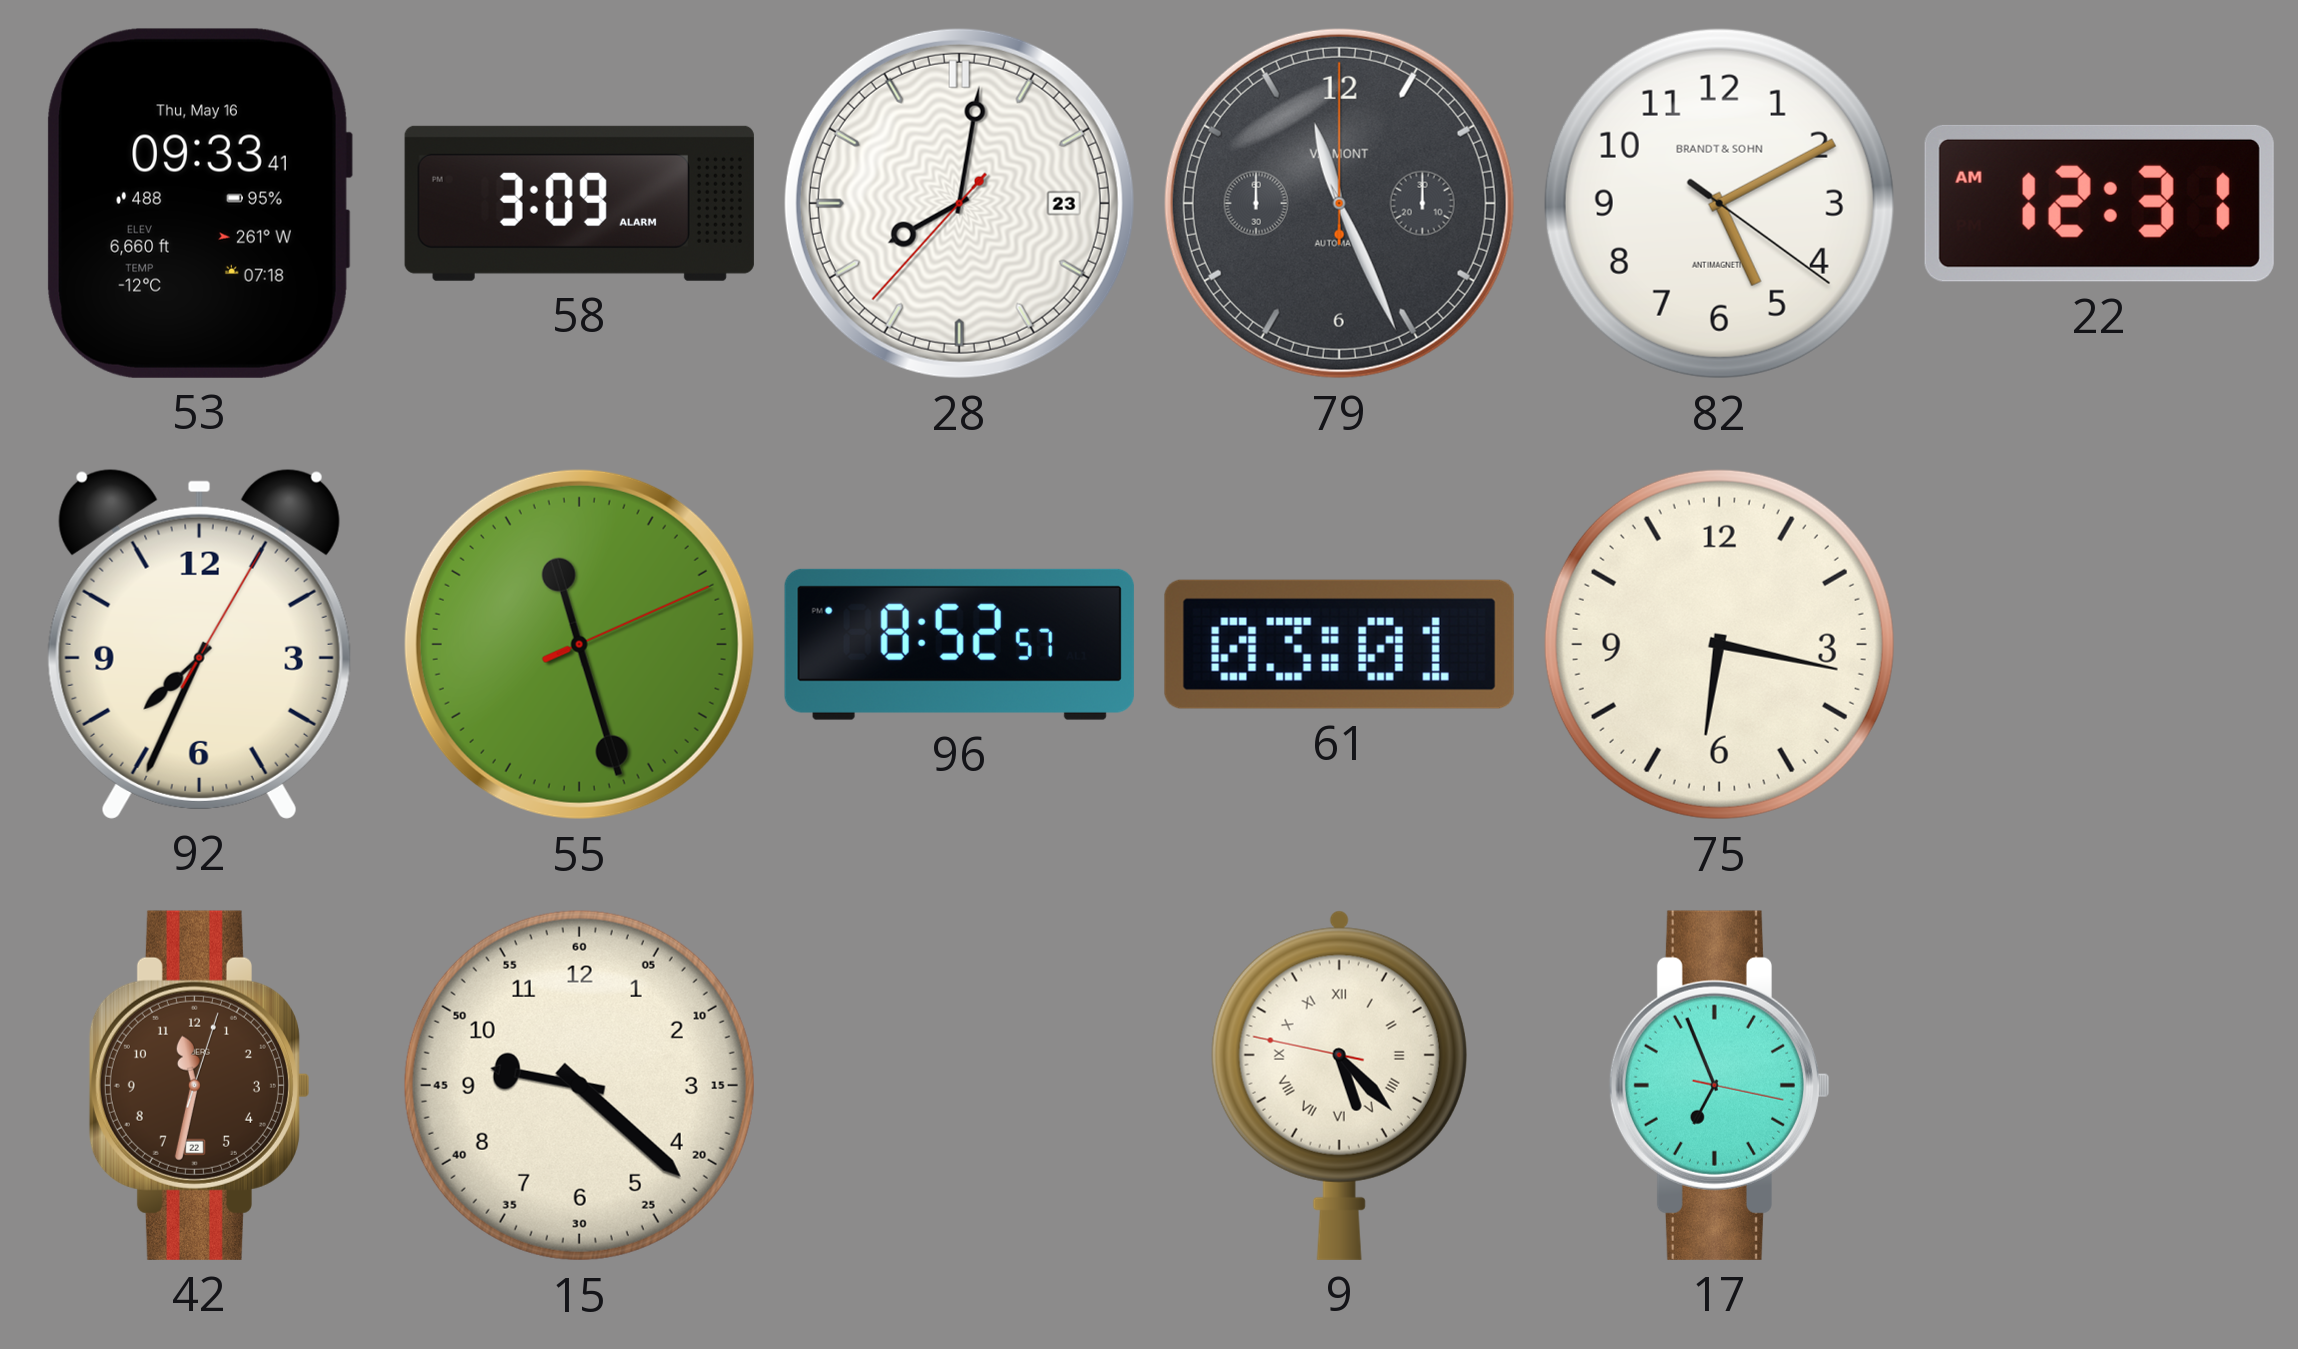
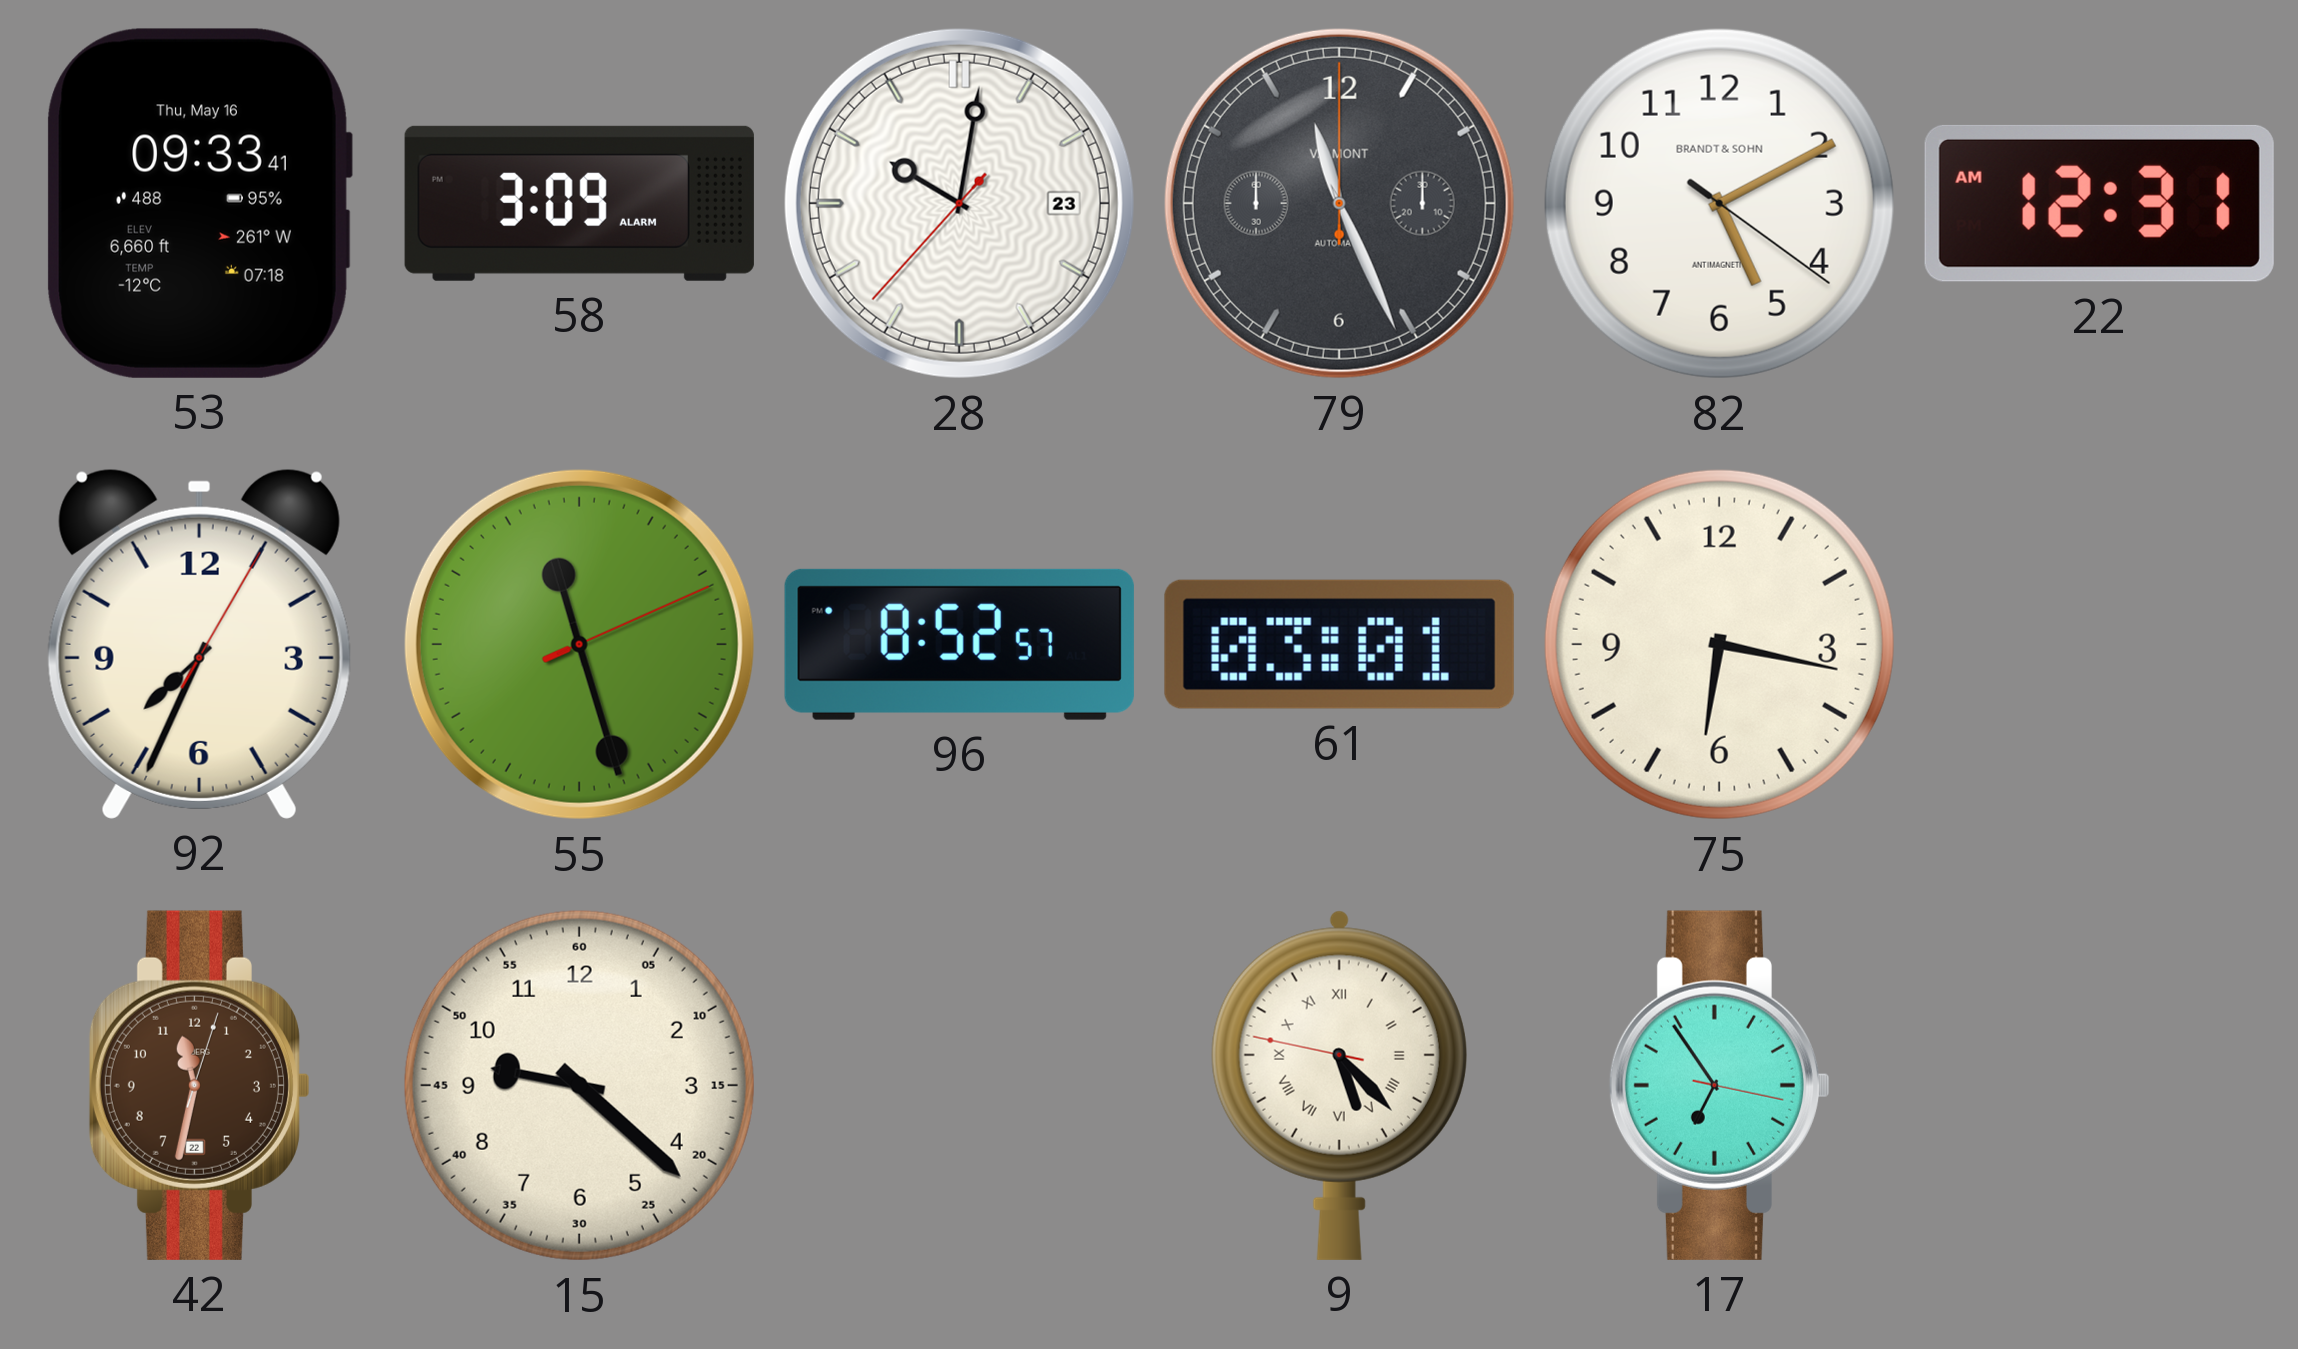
28: 8:01 -> 10:01 (959, 203)
17: 6:56 -> 6:54 (1719, 1085)
